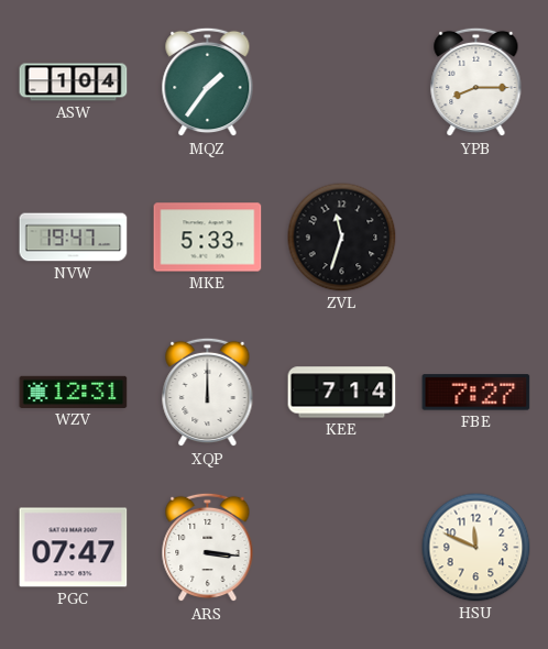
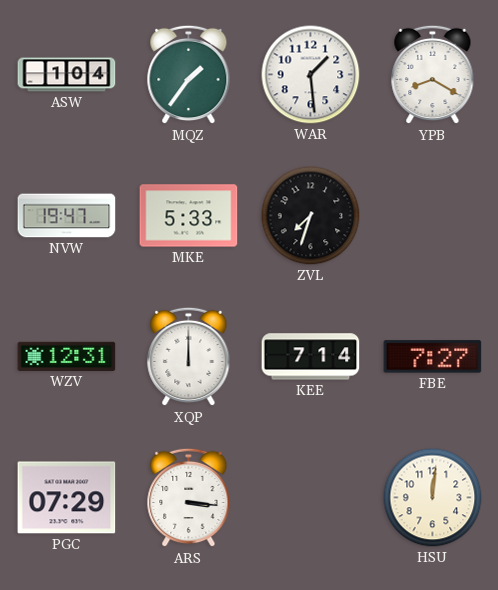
WAR: none -> 1:29 (311, 75)
YPB: 8:15 -> 8:20 (433, 75)
ZVL: 11:33 -> 7:33 (311, 216)
PGC: 07:47 -> 07:29 (67, 498)
HSU: 11:49 -> 12:01 (433, 498)
